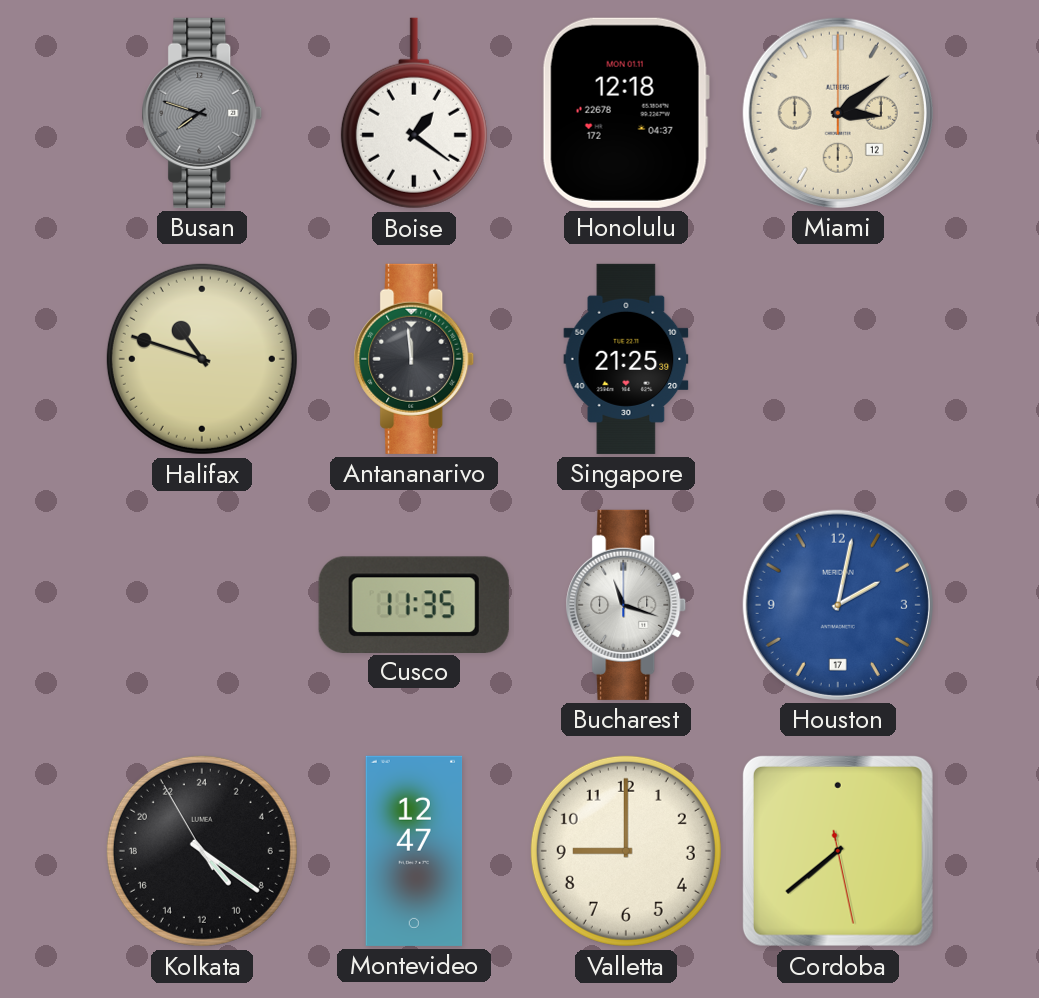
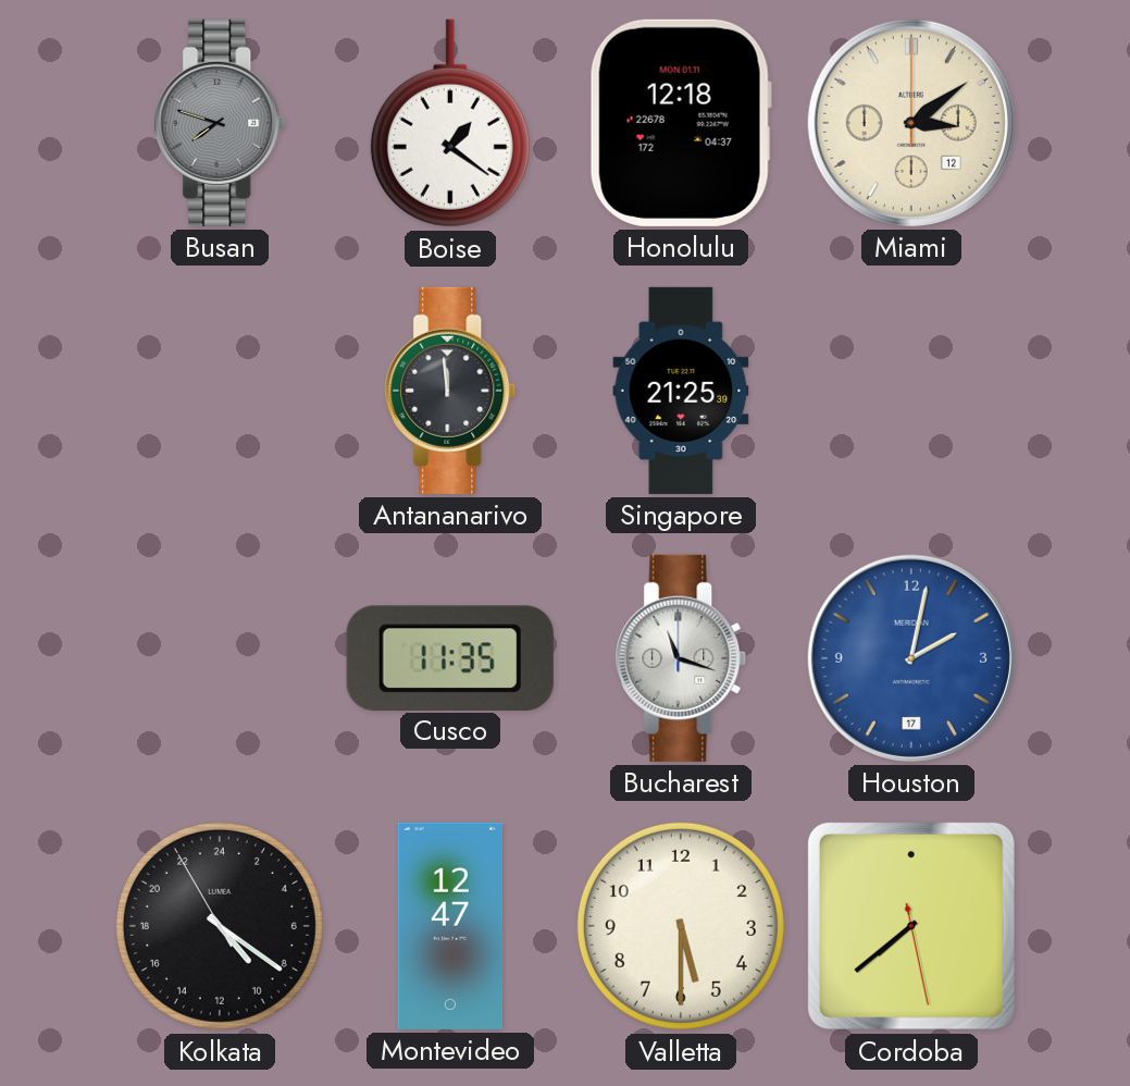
Halifax: 10:48 -> none (202, 359)
Valletta: 9:00 -> 5:30 (681, 926)
